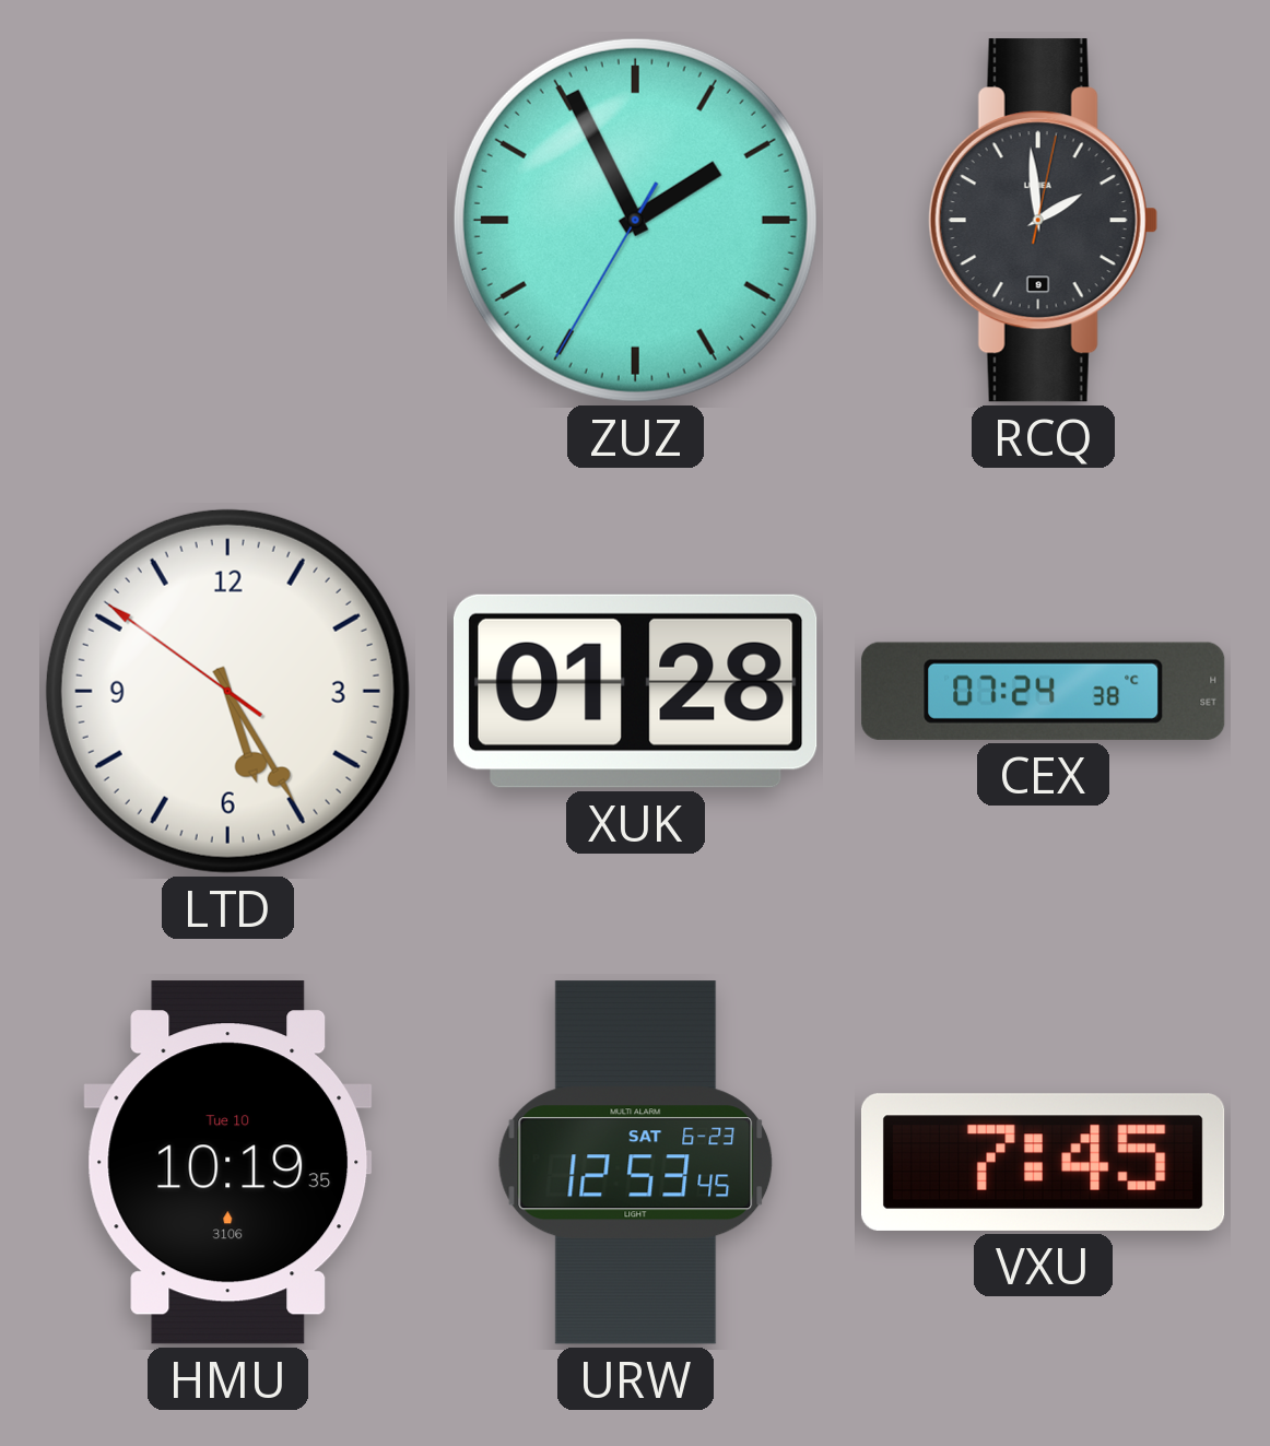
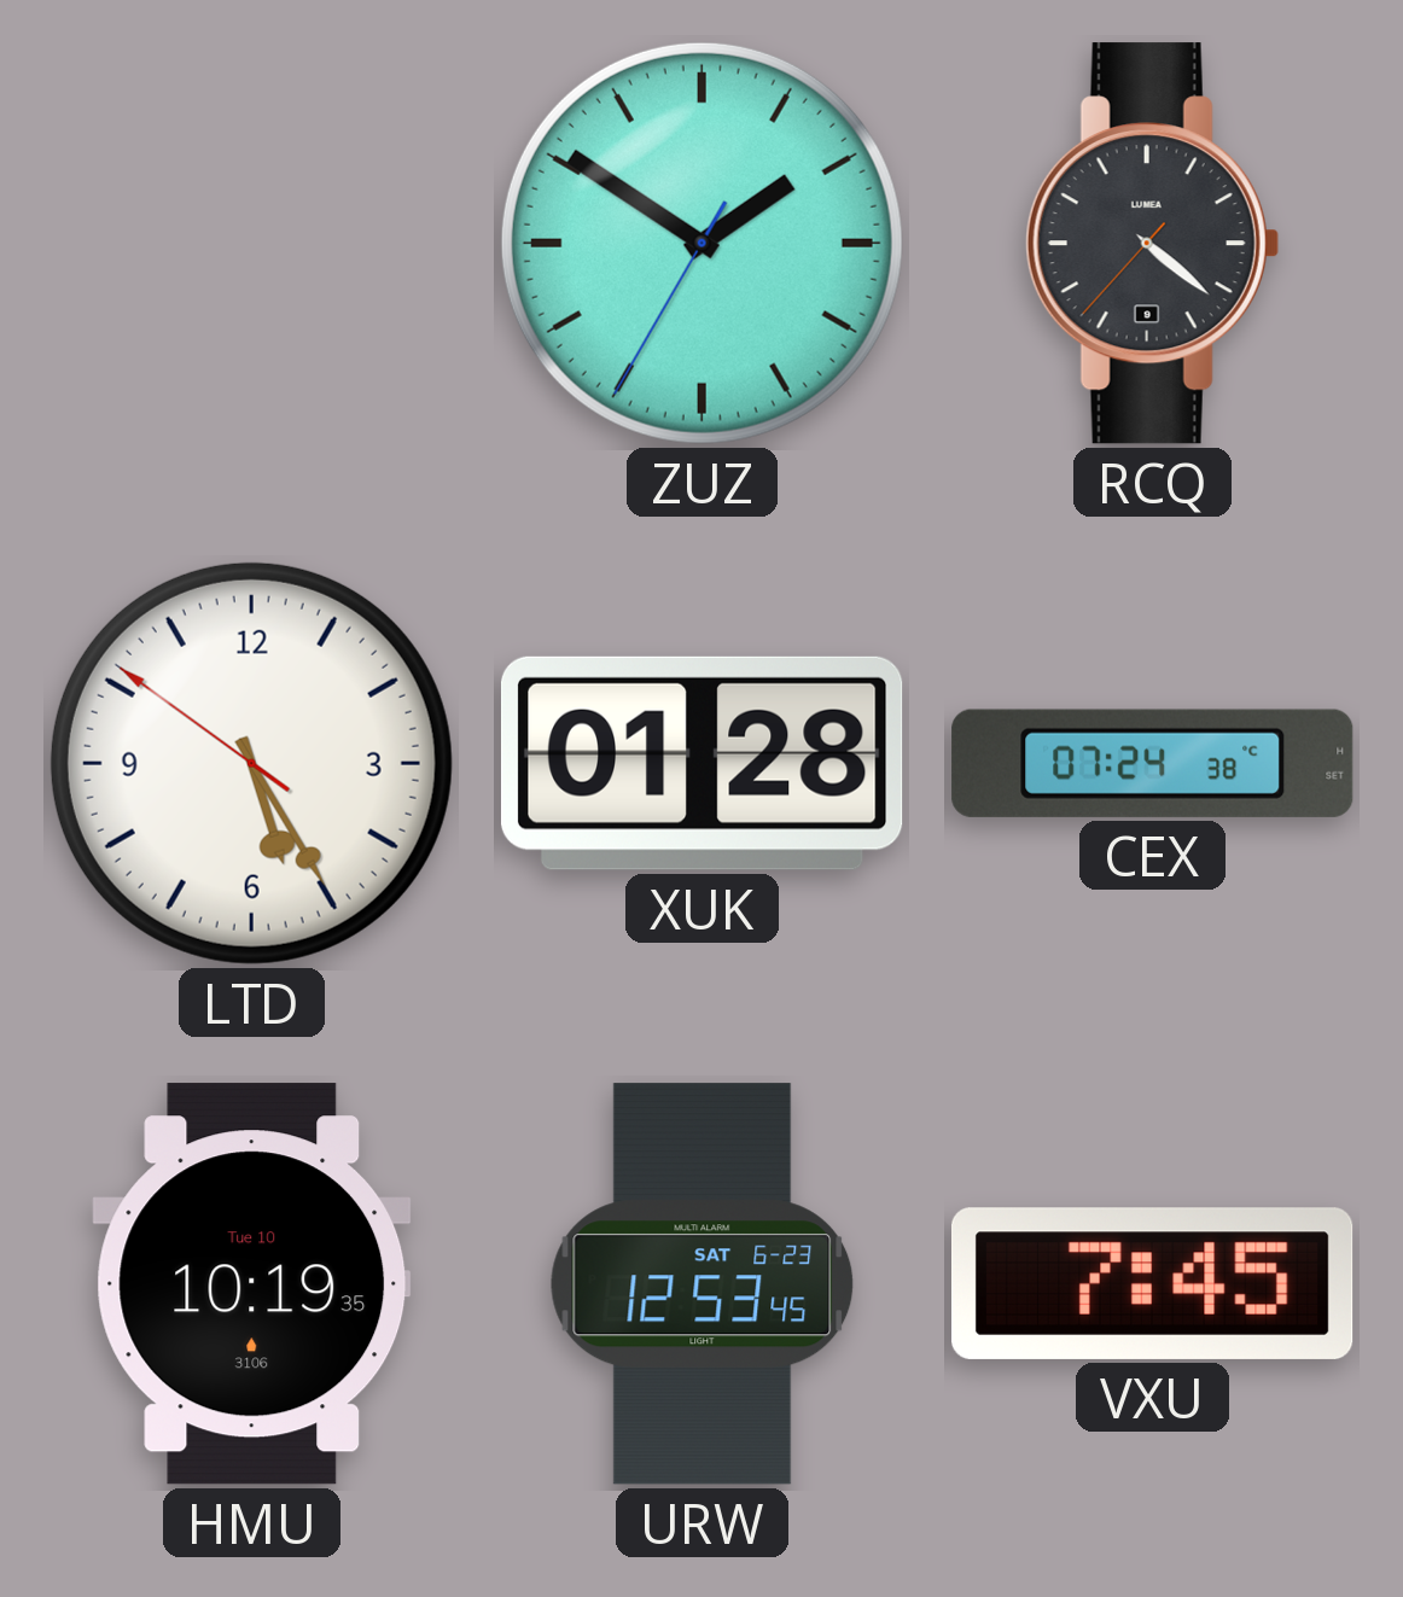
ZUZ: 1:55 -> 1:50 (701, 243)
RCQ: 1:59 -> 4:21 (1152, 244)
